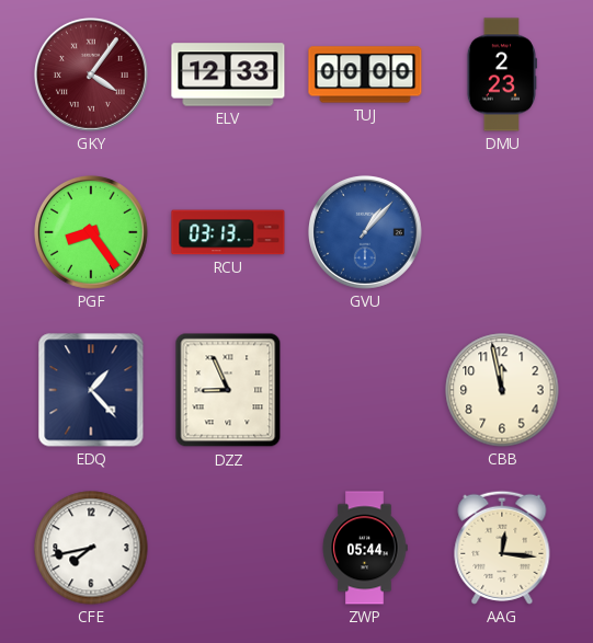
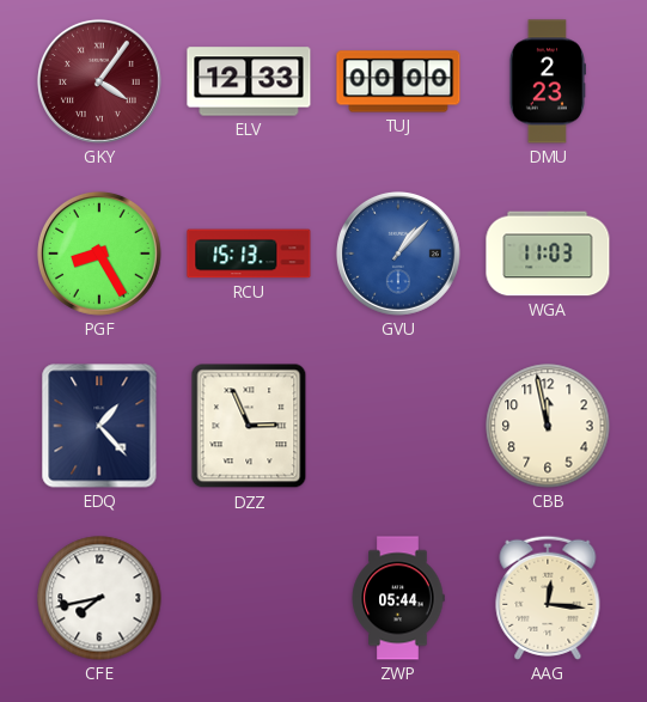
PGF: 8:24 -> 8:25 (99, 254)
RCU: 03:13 -> 15:13 (249, 254)
WGA: none -> 11:03 (548, 254)
DZZ: 8:56 -> 2:56 (249, 426)
